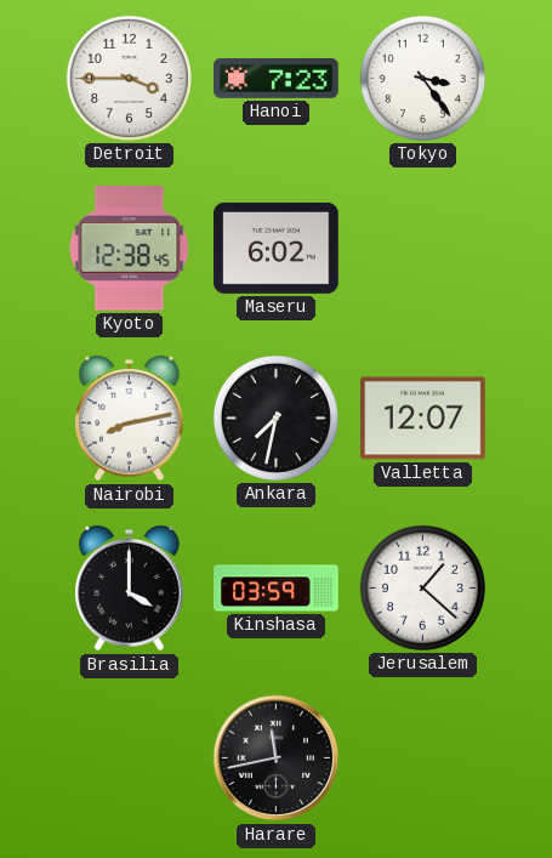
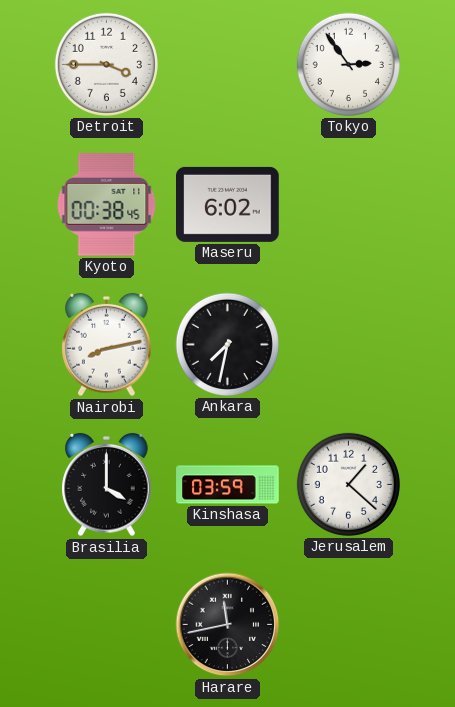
Hanoi: 7:23 -> none (277, 78)
Tokyo: 3:24 -> 2:54 (348, 64)
Kyoto: 12:38 -> 00:38 (107, 205)
Valletta: 12:07 -> none (423, 419)
